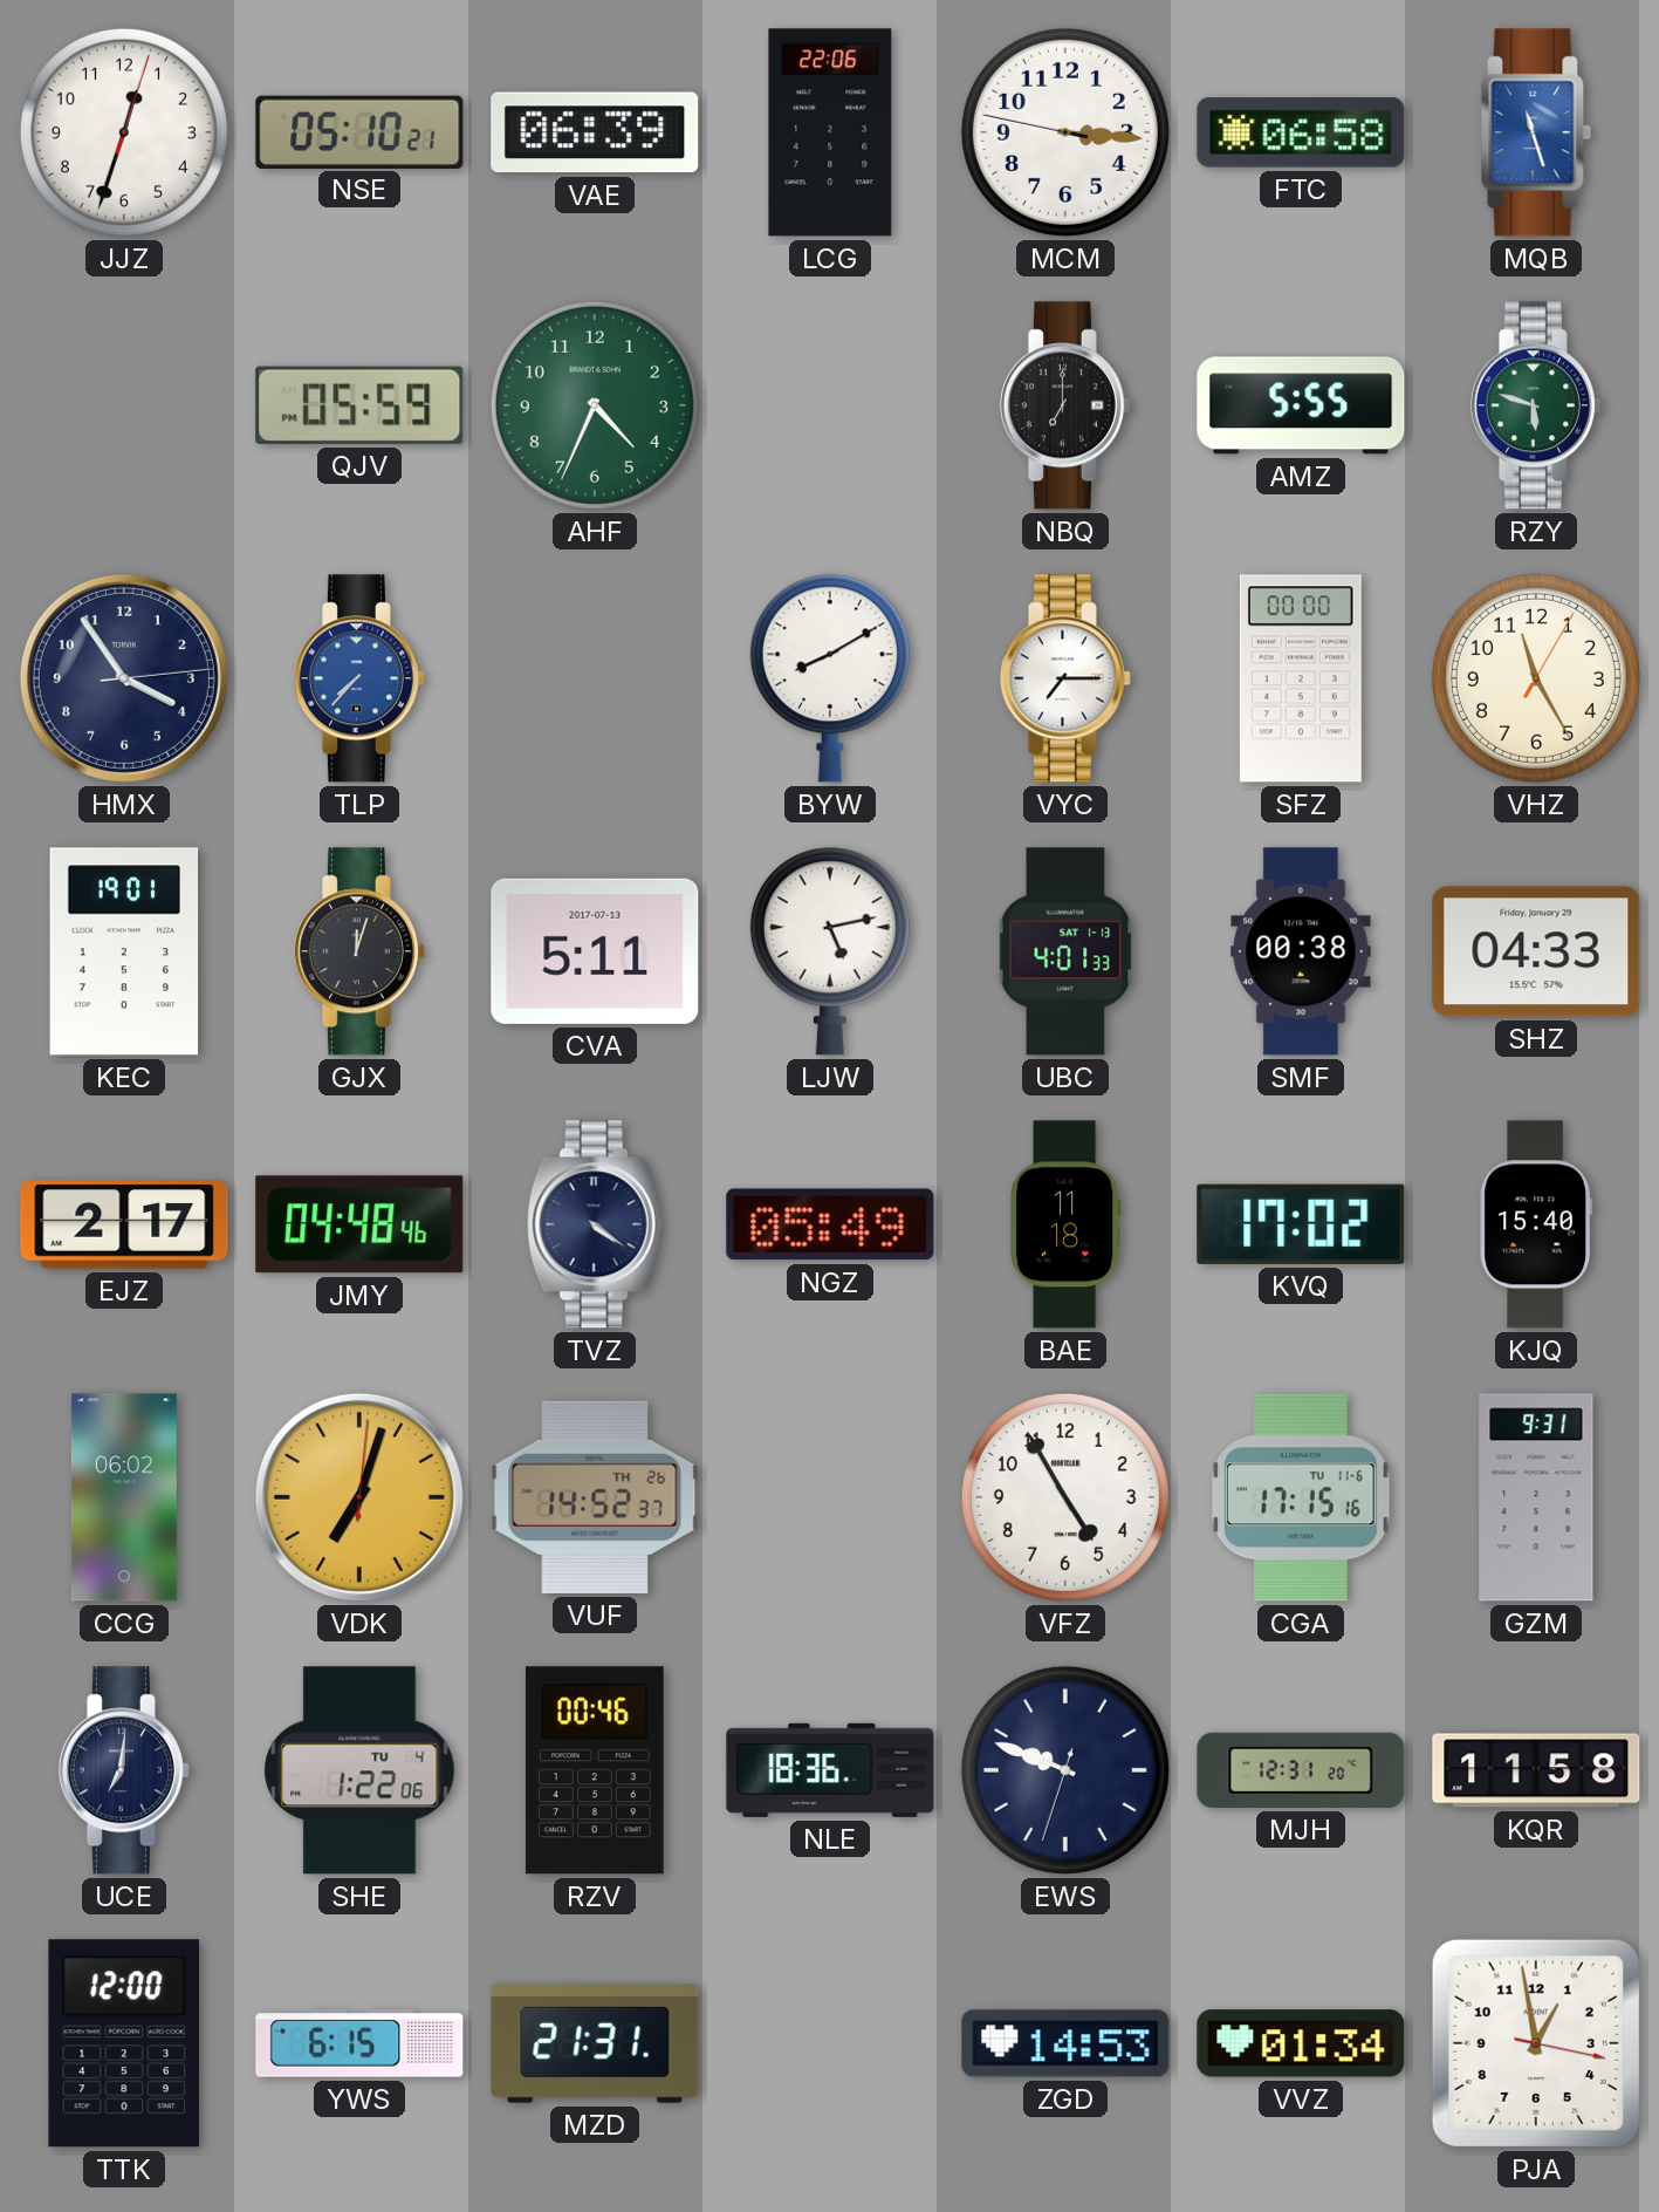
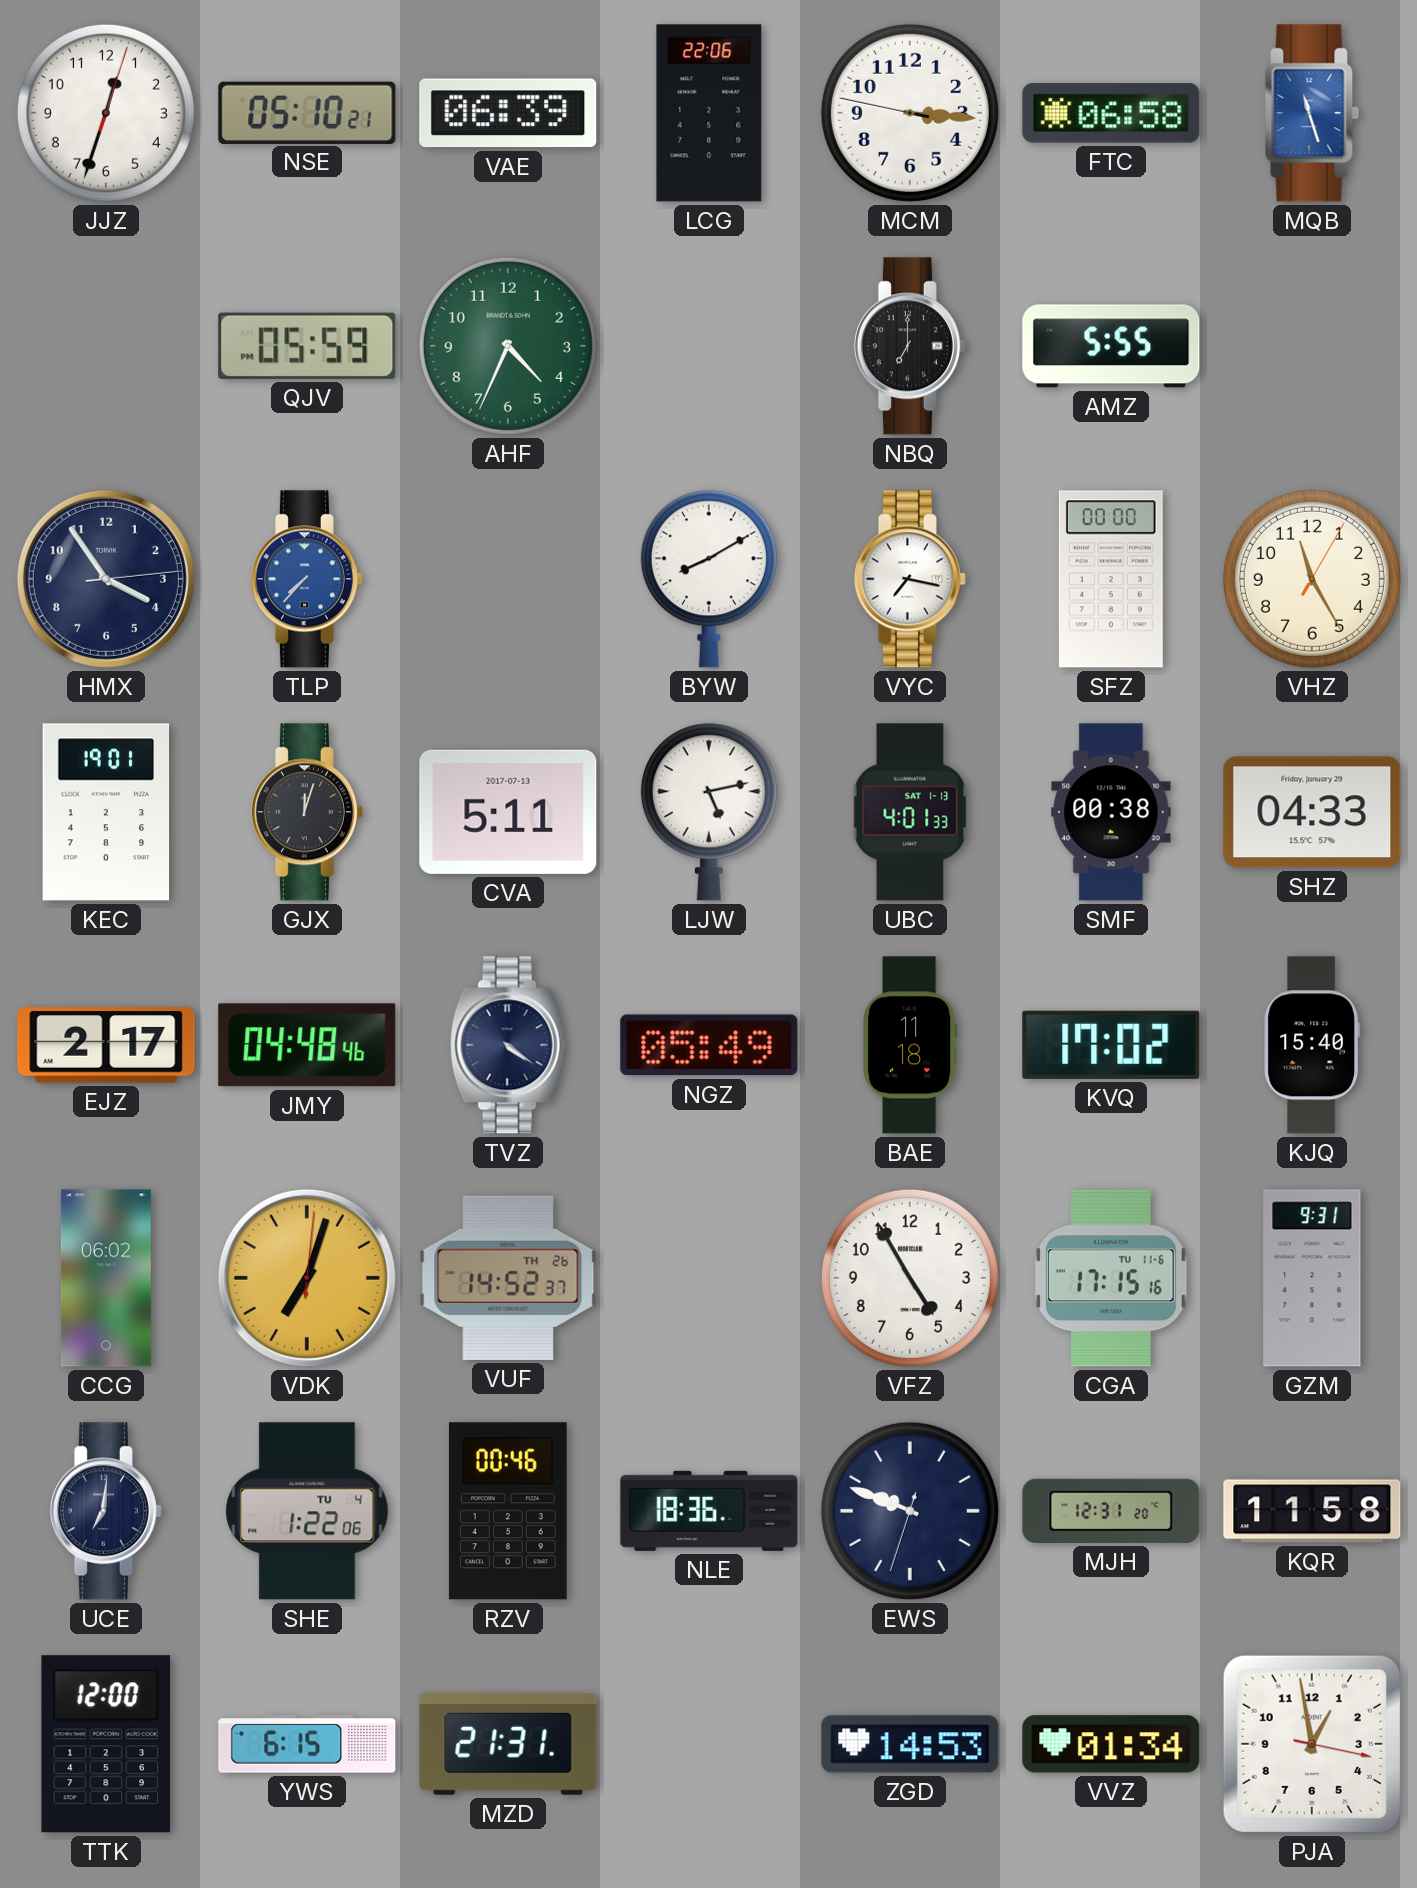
RZY: 5:48 -> none (1536, 405)
VYC: 7:15 -> 7:17 (910, 579)
